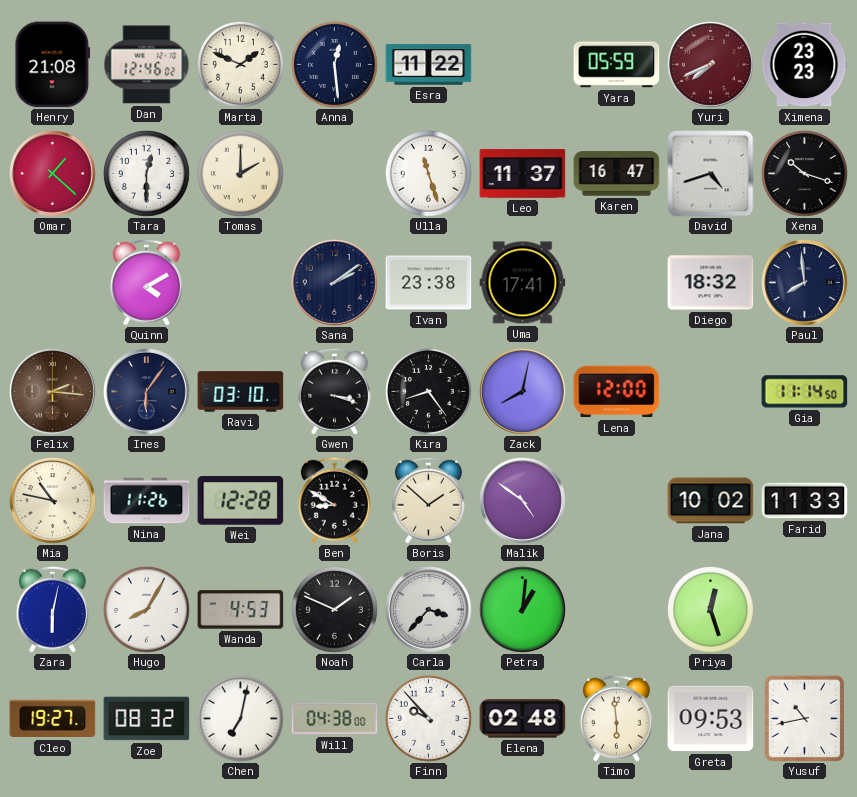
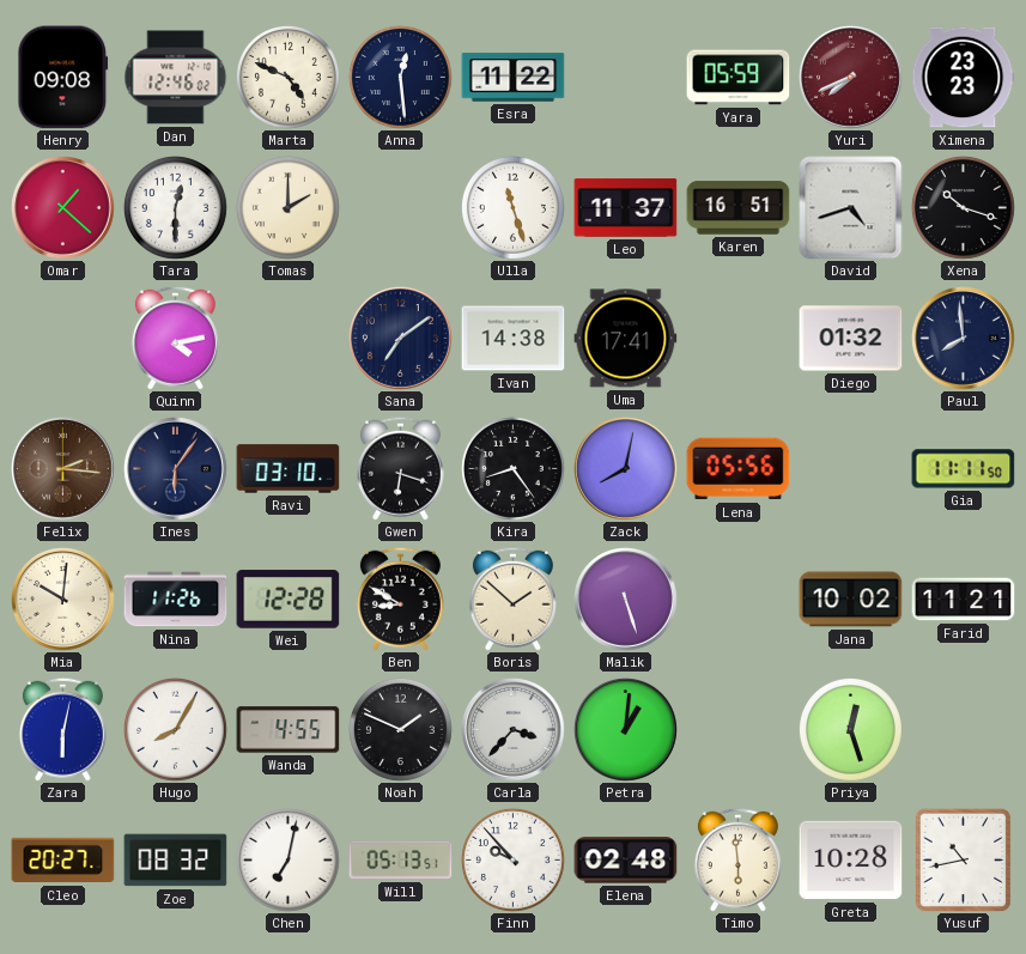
Henry: 21:08 -> 09:08 (63, 78)
Marta: 1:49 -> 4:49 (287, 77)
Karen: 16:47 -> 16:51 (739, 208)
Quinn: 4:10 -> 4:13 (175, 338)
Sana: 2:09 -> 7:09 (401, 339)
Ivan: 23:38 -> 14:38 (514, 339)
Diego: 18:32 -> 01:32 (851, 339)
Gwen: 3:18 -> 6:18 (400, 468)
Lena: 12:00 -> 05:56 (739, 469)
Gia: 11:14 -> 11:11 (964, 469)
Mia: 10:47 -> 10:01 (63, 600)
Malik: 4:51 -> 5:27 (626, 600)
Farid: 11:33 -> 11:21 (964, 600)
Wanda: 4:53 -> 4:55 (289, 730)
Cleo: 19:27 -> 20:27 (63, 861)
Will: 04:38 -> 05:13 (401, 861)
Greta: 09:53 -> 10:28 (851, 861)
